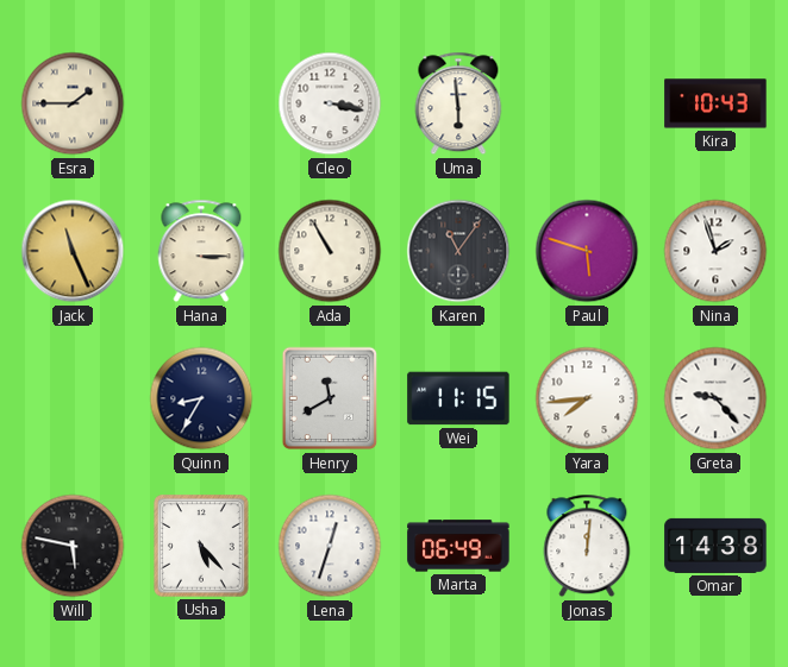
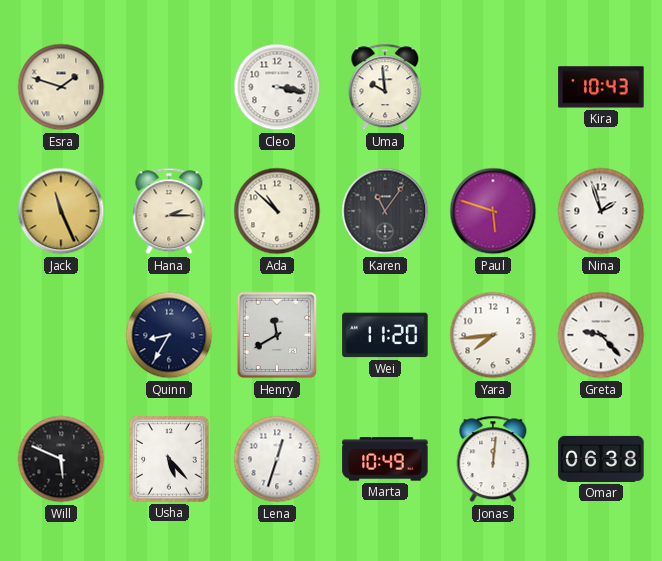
Esra: 1:45 -> 1:48 (61, 87)
Uma: 5:59 -> 9:59 (385, 87)
Hana: 3:15 -> 2:15 (169, 211)
Ada: 10:55 -> 10:52 (277, 211)
Wei: 11:15 -> 11:20 (385, 335)
Will: 5:47 -> 5:49 (61, 459)
Marta: 06:49 -> 10:49 (385, 459)
Omar: 14:38 -> 06:38 (601, 459)
